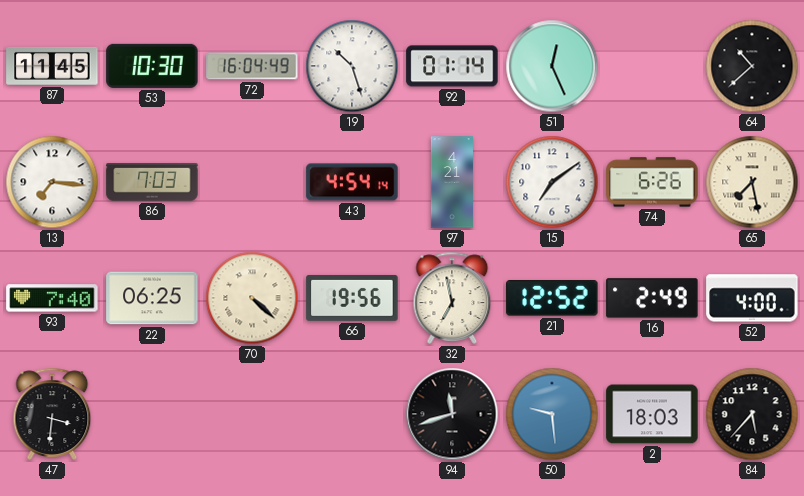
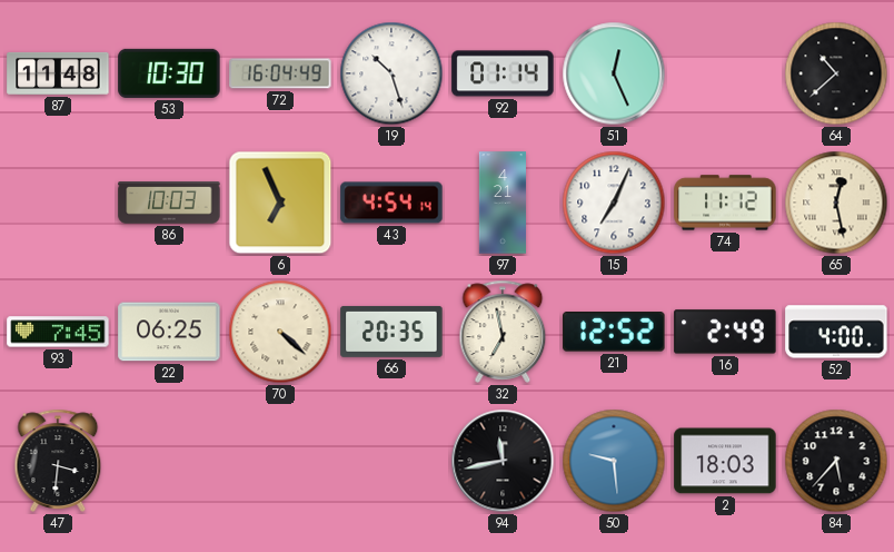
87: 11:45 -> 11:48 (58, 73)
13: 7:16 -> none (52, 182)
86: 7:03 -> 10:03 (169, 203)
6: none -> 6:56 (280, 203)
15: 7:09 -> 7:04 (614, 203)
74: 6:26 -> 11:12 (725, 203)
65: 7:28 -> 12:28 (836, 203)
93: 7:40 -> 7:45 (58, 332)
66: 19:56 -> 20:35 (391, 332)
94: 11:42 -> 11:43 (503, 461)
